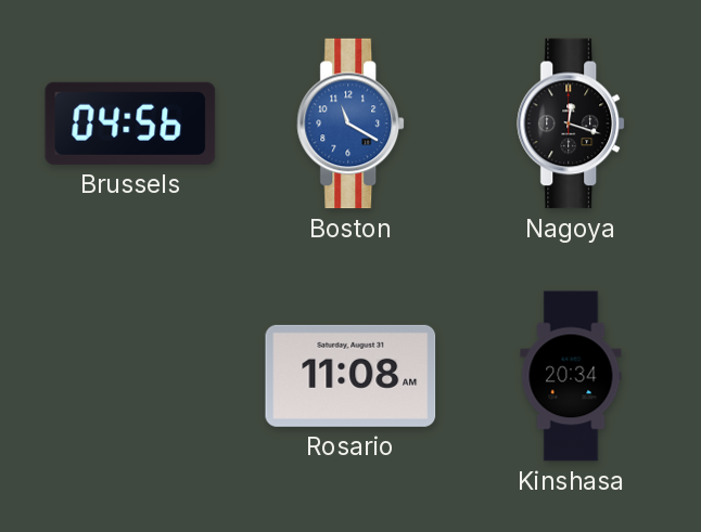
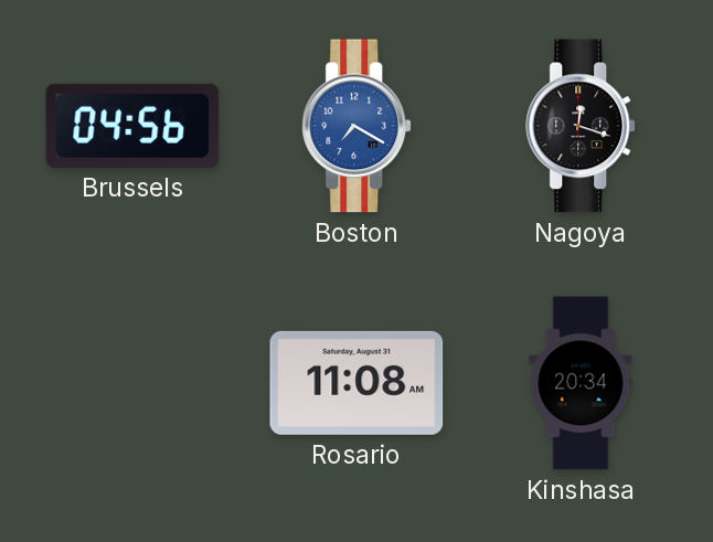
Boston: 11:20 -> 7:20 (358, 126)
